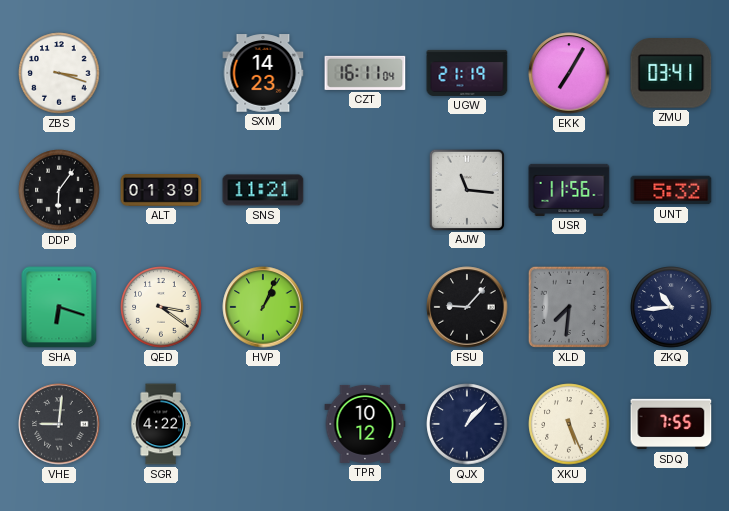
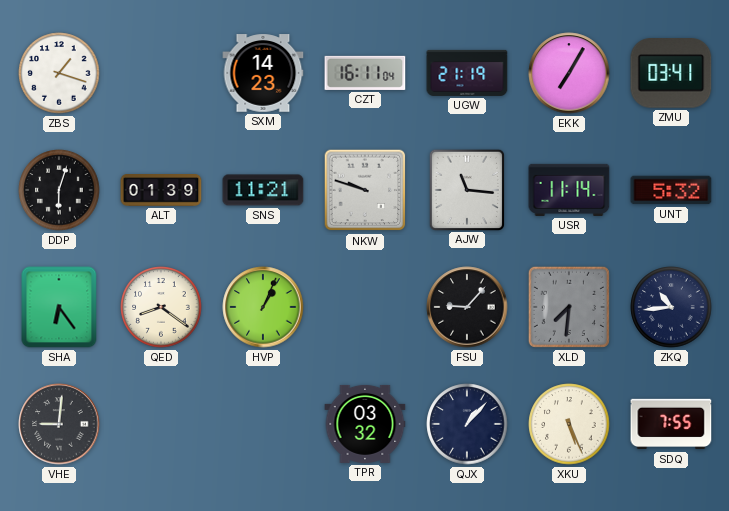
ZBS: 3:18 -> 1:18 (59, 73)
DDP: 6:06 -> 6:03 (59, 190)
NKW: none -> 9:48 (365, 190)
USR: 11:56 -> 11:14 (569, 190)
SHA: 6:18 -> 6:24 (59, 307)
QED: 3:21 -> 8:21 (161, 307)
SGR: 4:22 -> none (161, 424)
TPR: 10:12 -> 03:32 (365, 424)
